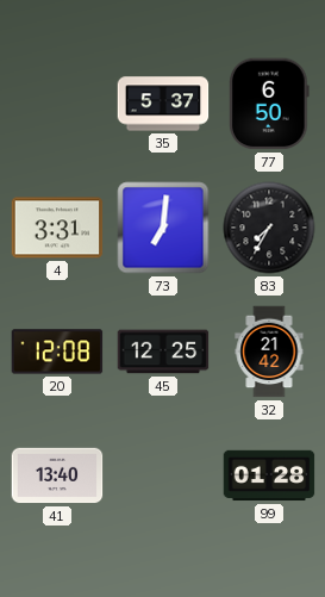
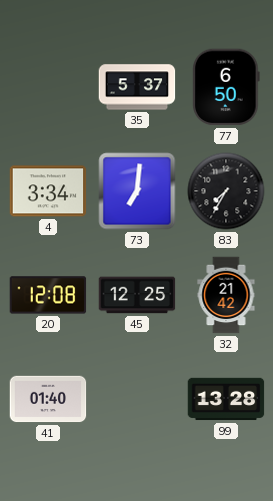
4: 3:31 -> 3:34 (48, 191)
41: 13:40 -> 01:40 (48, 399)
99: 01:28 -> 13:28 (226, 399)
